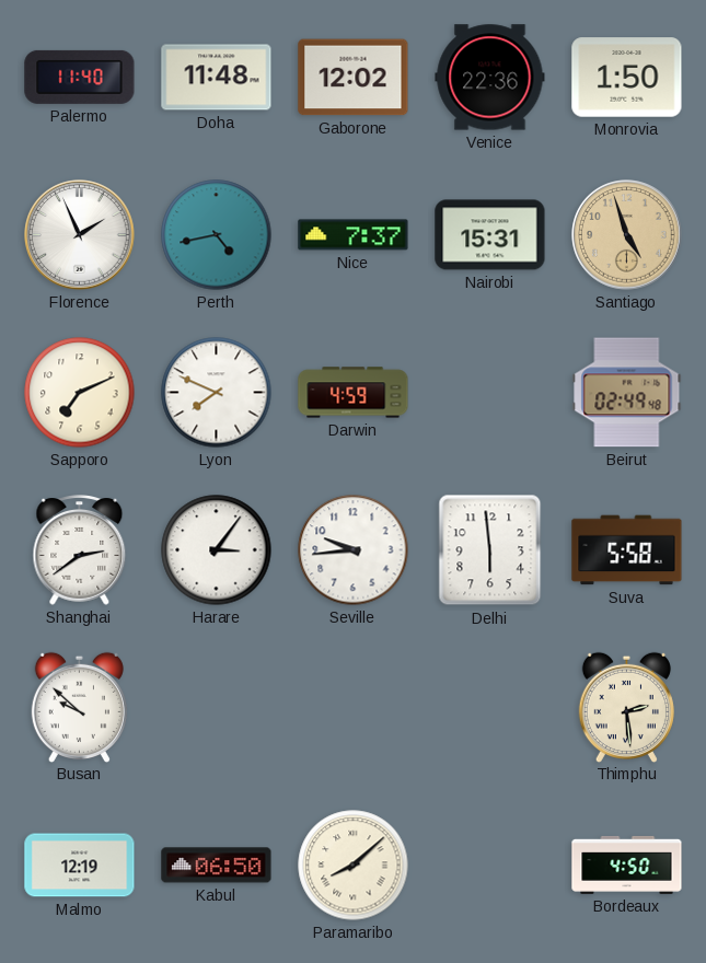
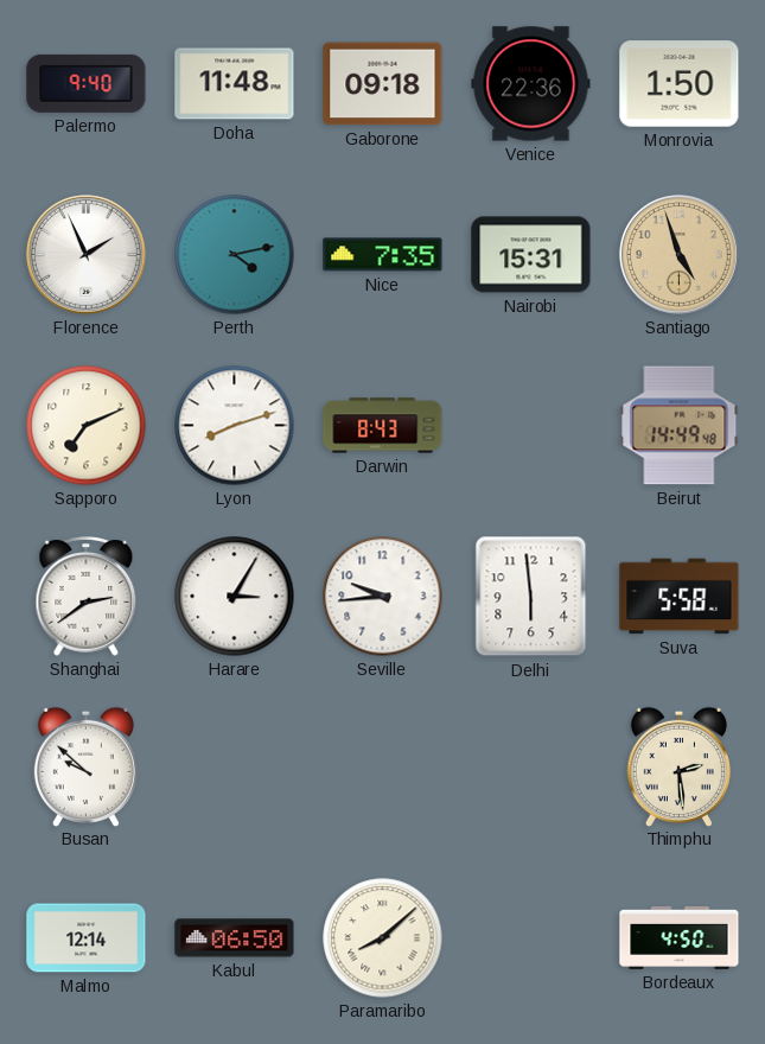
Palermo: 11:40 -> 9:40 (87, 83)
Gaborone: 12:02 -> 09:18 (383, 84)
Perth: 4:43 -> 4:13 (235, 255)
Nice: 7:37 -> 7:35 (383, 255)
Lyon: 7:49 -> 8:12 (235, 426)
Darwin: 4:59 -> 8:43 (383, 426)
Beirut: 02:49 -> 14:49 (680, 426)
Harare: 3:06 -> 3:05 (235, 597)
Malmo: 12:19 -> 12:14 (87, 938)
